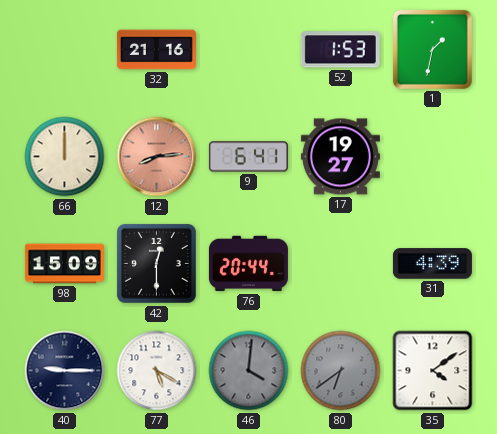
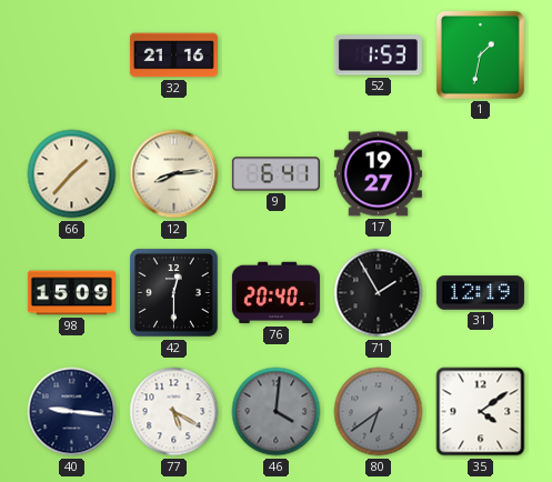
66: 12:00 -> 1:37 (72, 174)
12 dial: salmon -> cream (174, 174)
76: 20:44 -> 20:40 (275, 293)
71: none -> 1:55 (379, 293)
31: 4:39 -> 12:19 (480, 293)
40: 9:15 -> 9:16 (72, 412)
